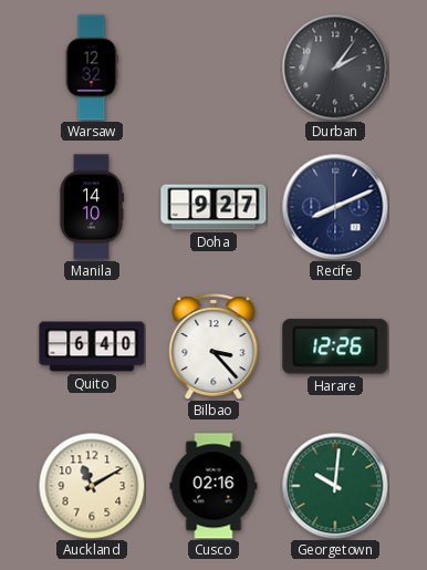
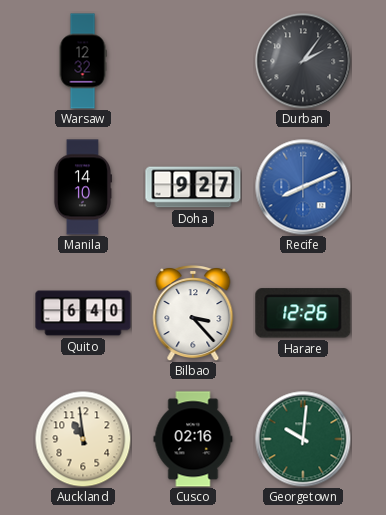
Recife dial: navy -> blue (303, 187)
Auckland: 11:10 -> 10:59 (83, 439)
